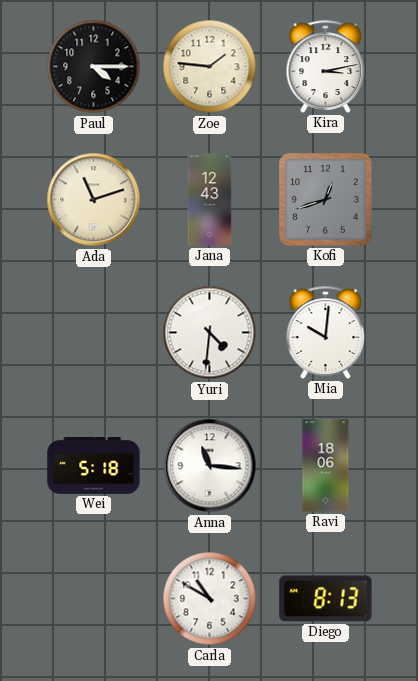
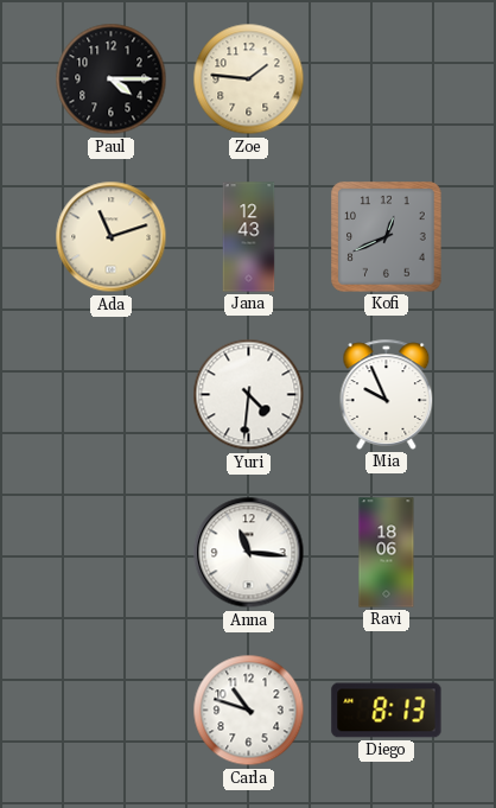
Kira: 3:13 -> none (326, 66)
Kofi: 12:42 -> 12:41 (387, 237)
Mia: 10:01 -> 9:56 (387, 394)
Wei: 5:18 -> none (94, 465)
Carla: 10:50 -> 10:48 (249, 711)
